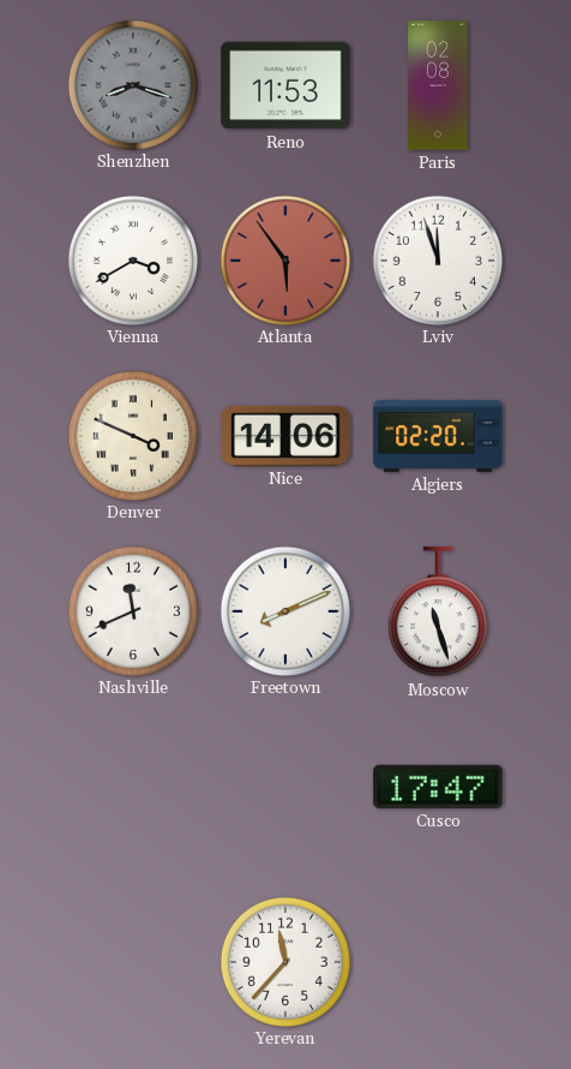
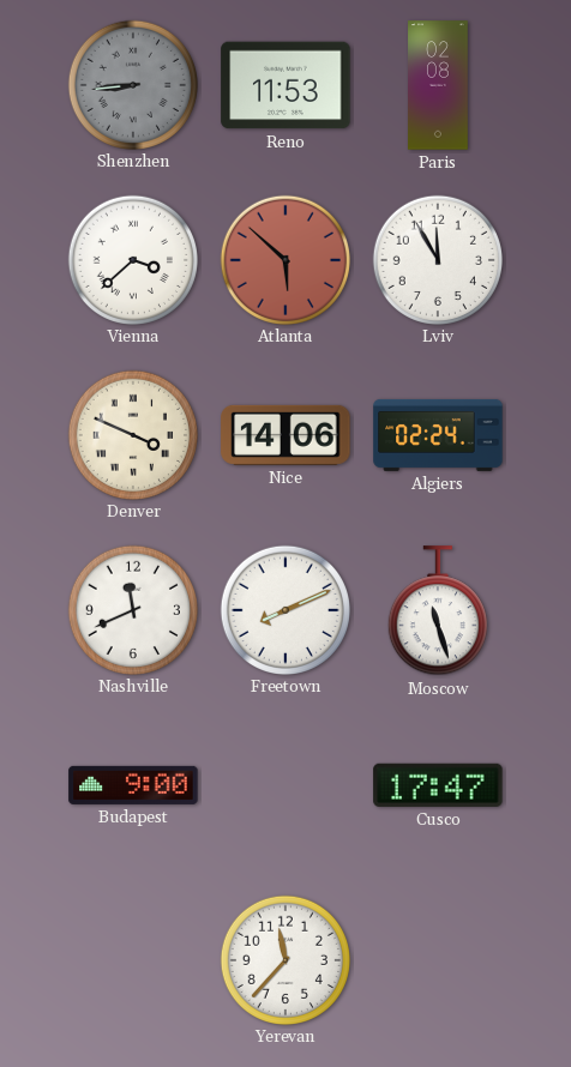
Shenzhen: 8:18 -> 8:44 (132, 84)
Vienna: 3:40 -> 3:38 (132, 259)
Atlanta: 5:54 -> 5:52 (284, 259)
Lviv: 11:57 -> 11:55 (437, 259)
Algiers: 02:20 -> 02:24 (438, 435)
Budapest: none -> 9:00 (133, 785)
